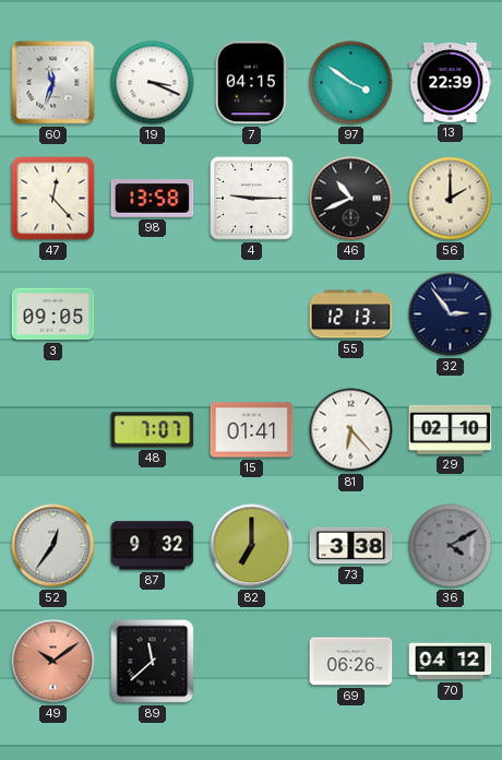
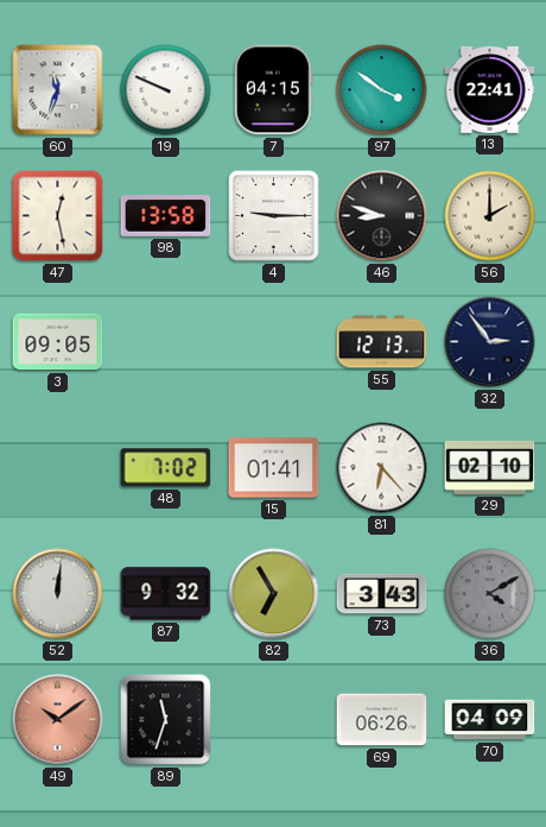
19: 3:19 -> 9:49 (166, 90)
13: 22:39 -> 22:41 (490, 90)
47: 12:23 -> 12:28 (58, 216)
46: 10:41 -> 8:48 (382, 216)
48: 7:07 -> 7:02 (166, 468)
52: 12:36 -> 12:01 (58, 594)
82: 7:00 -> 6:55 (274, 594)
73: 3:38 -> 3:43 (382, 594)
89: 11:38 -> 11:33 (166, 720)
70: 04:12 -> 04:09 (490, 720)
